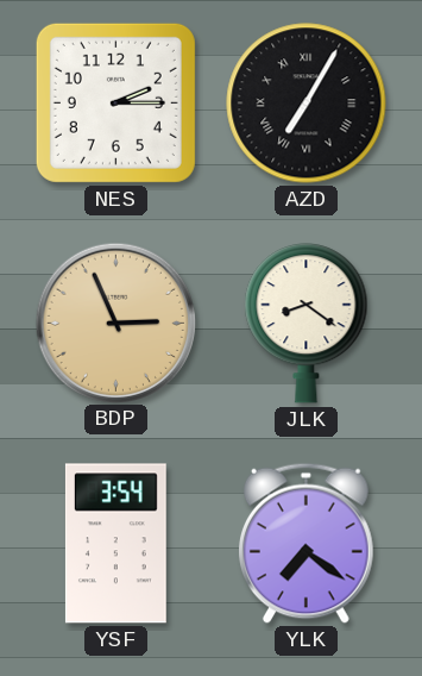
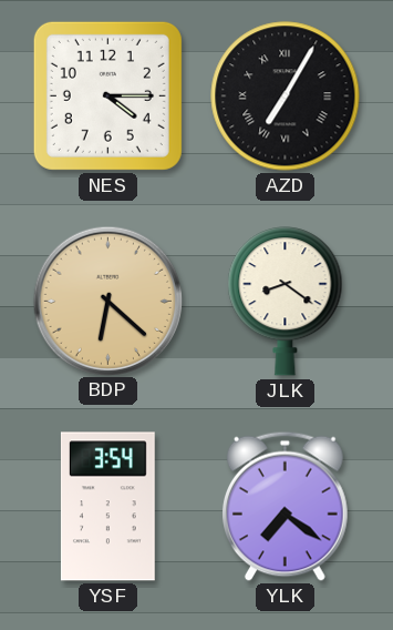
NES: 2:15 -> 4:15 (107, 95)
BDP: 2:56 -> 6:22 (107, 301)
